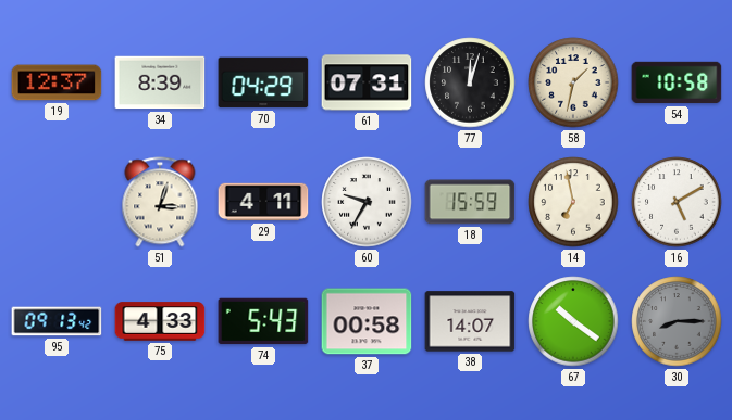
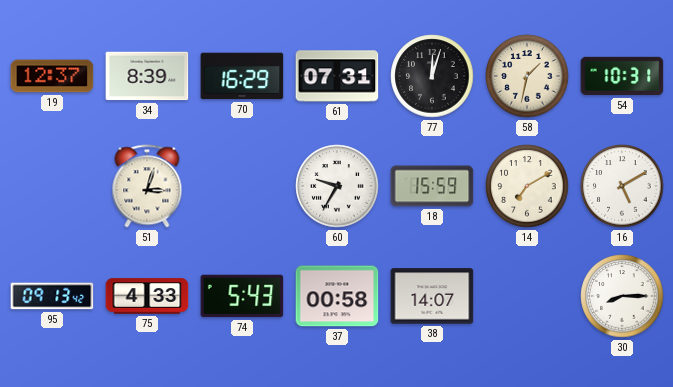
70: 04:29 -> 16:29 (242, 76)
54: 10:58 -> 10:31 (622, 76)
29: 4:11 -> none (263, 202)
14: 6:58 -> 7:10 (527, 186)
67: 10:21 -> none (573, 321)
30 dial: grey -> white (622, 296)
